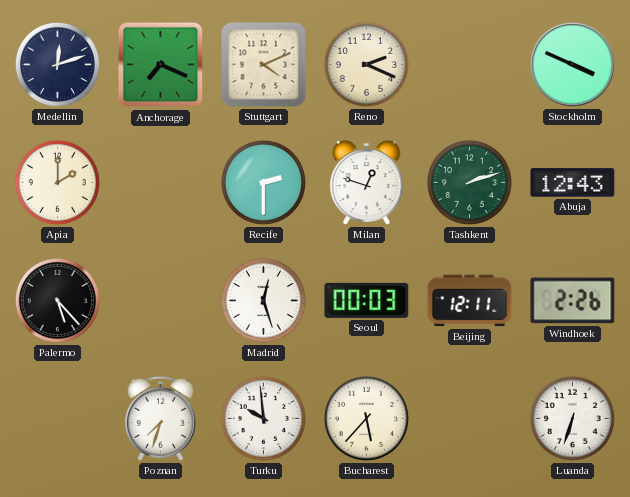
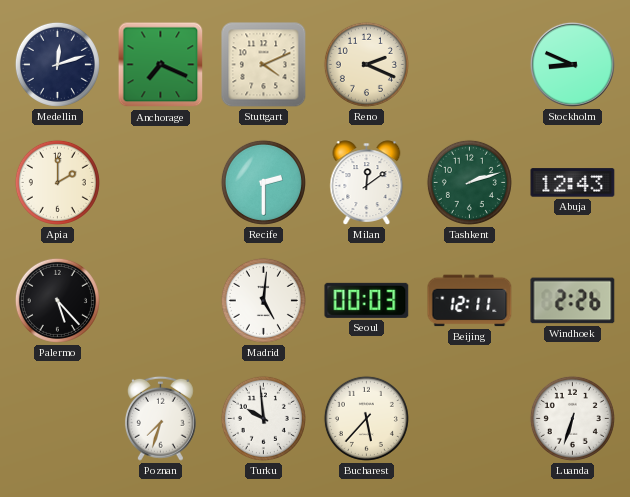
Stockholm: 3:49 -> 8:49 (572, 64)
Milan: 12:48 -> 12:09 (367, 183)
Madrid: 12:27 -> 5:01 (263, 300)
